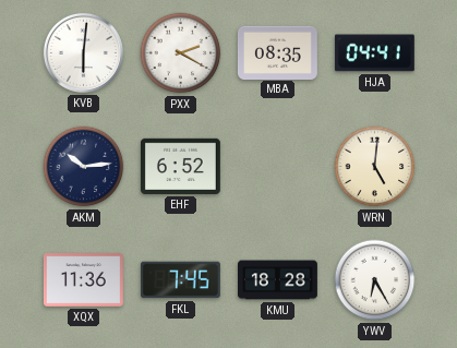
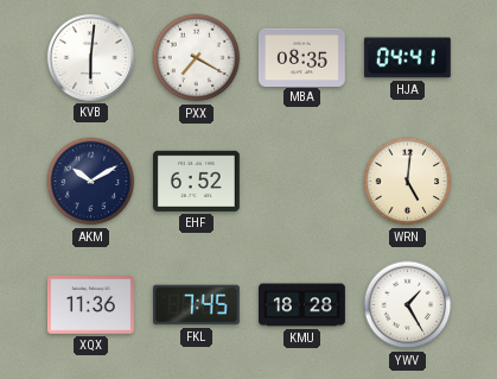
PXX: 2:20 -> 7:20 (197, 58)
AKM: 10:14 -> 10:10 (91, 182)
YWV: 6:25 -> 1:25 (408, 305)
